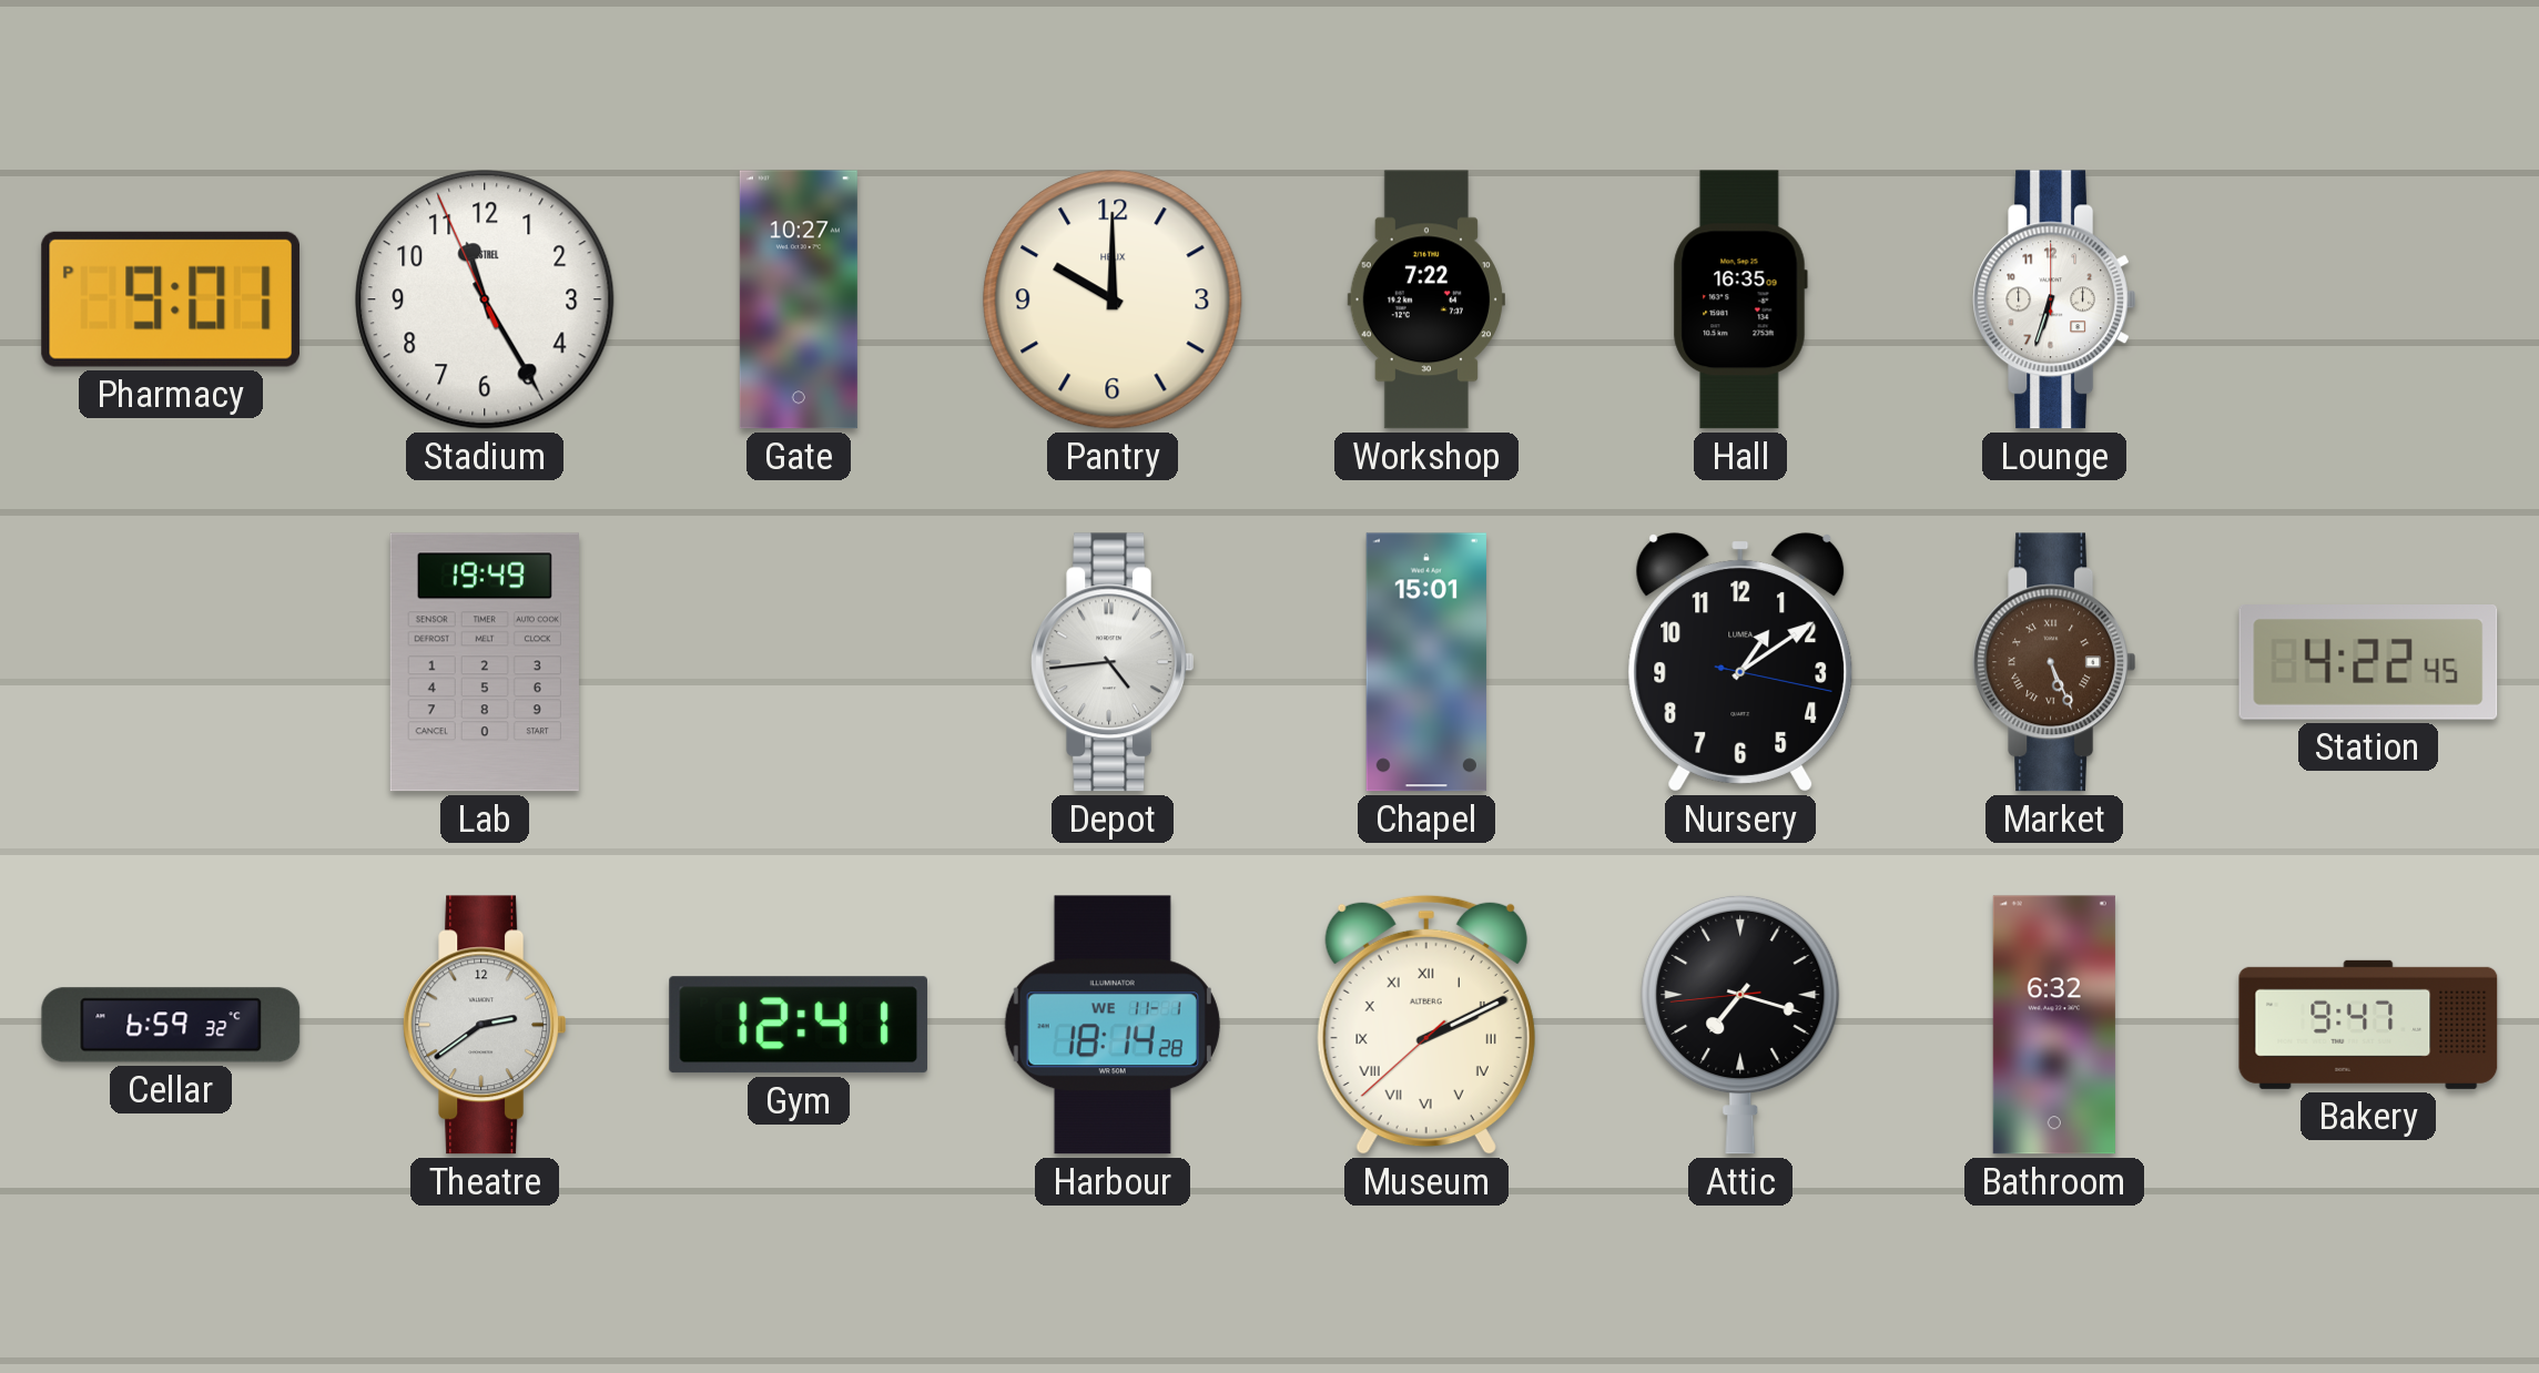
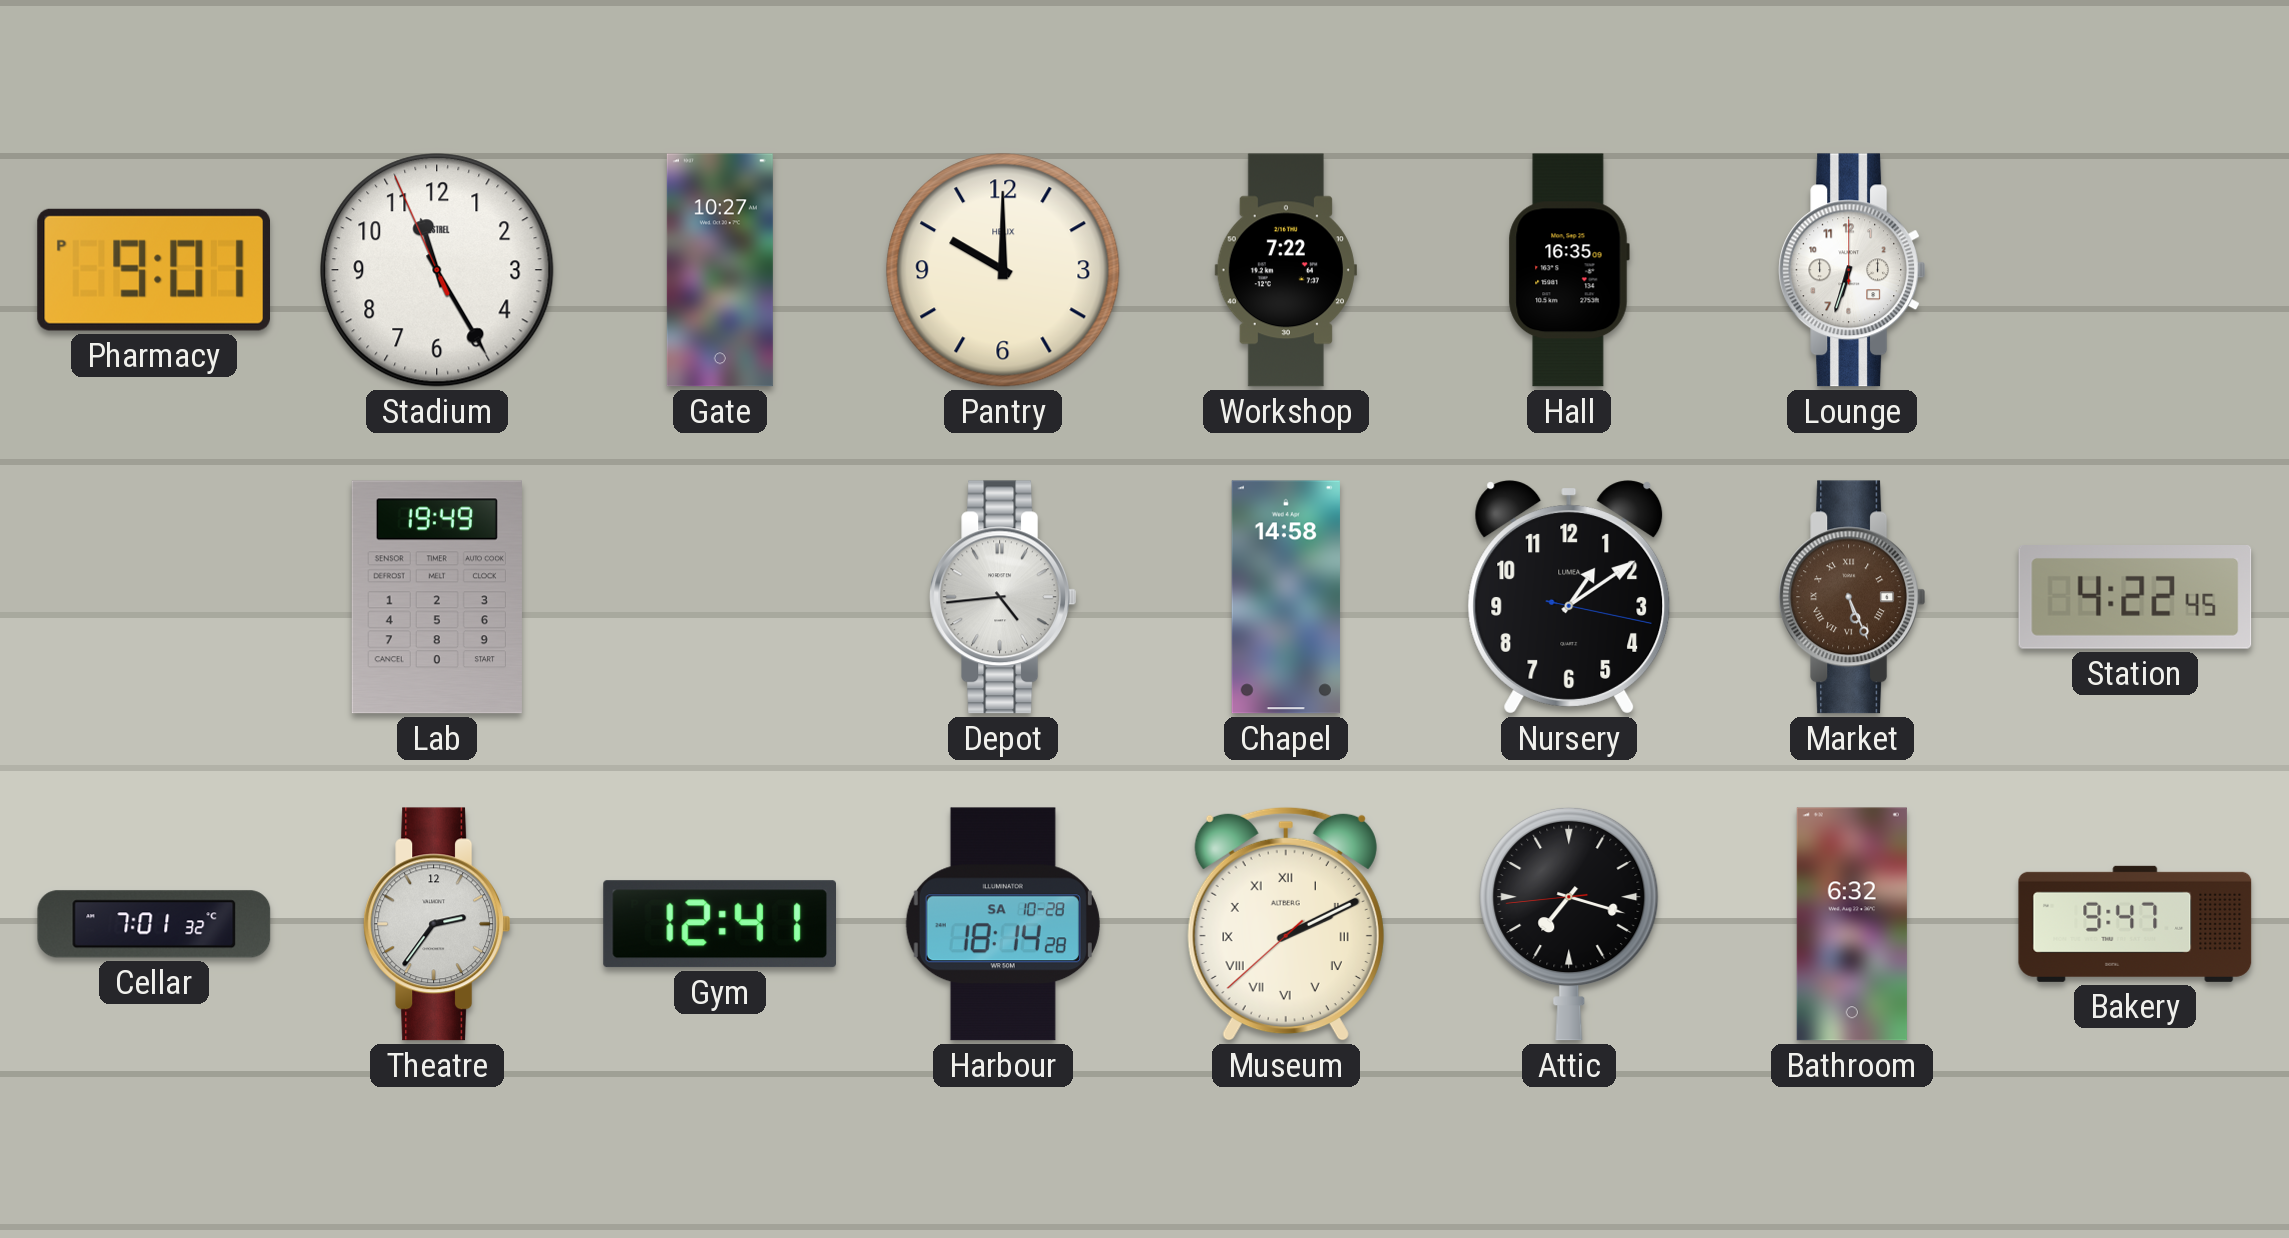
Chapel: 15:01 -> 14:58 (1286, 597)
Cellar: 6:59 -> 7:01 (154, 924)
Theatre: 2:39 -> 2:36 (436, 924)
Harbour date: WE 11-1 -> SA 10-28 (1003, 924)
